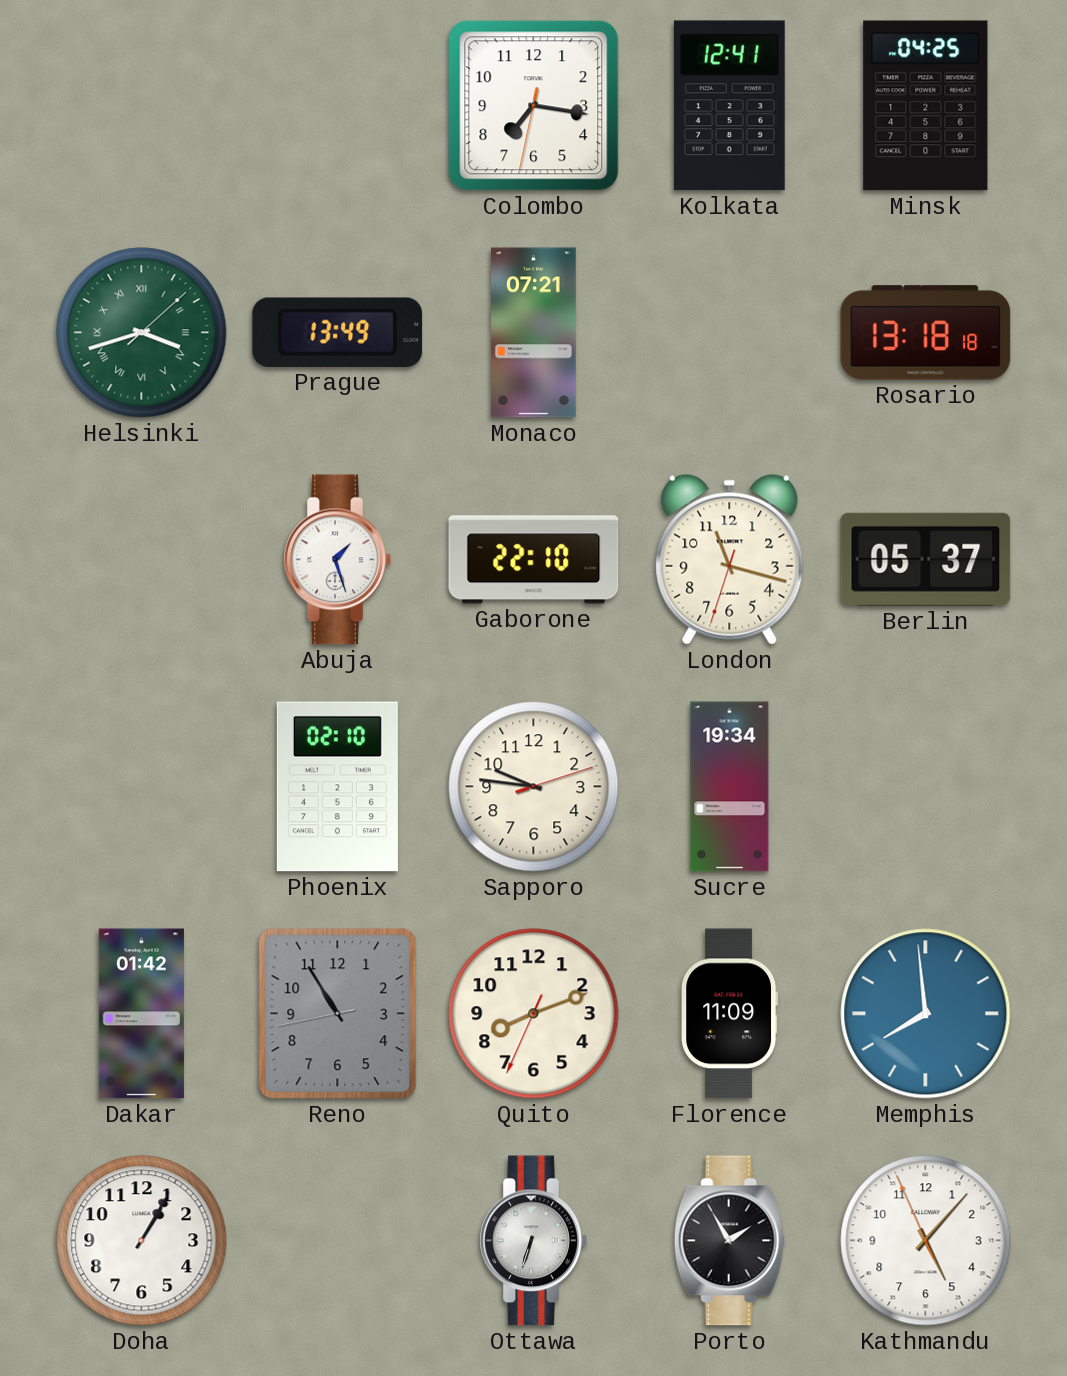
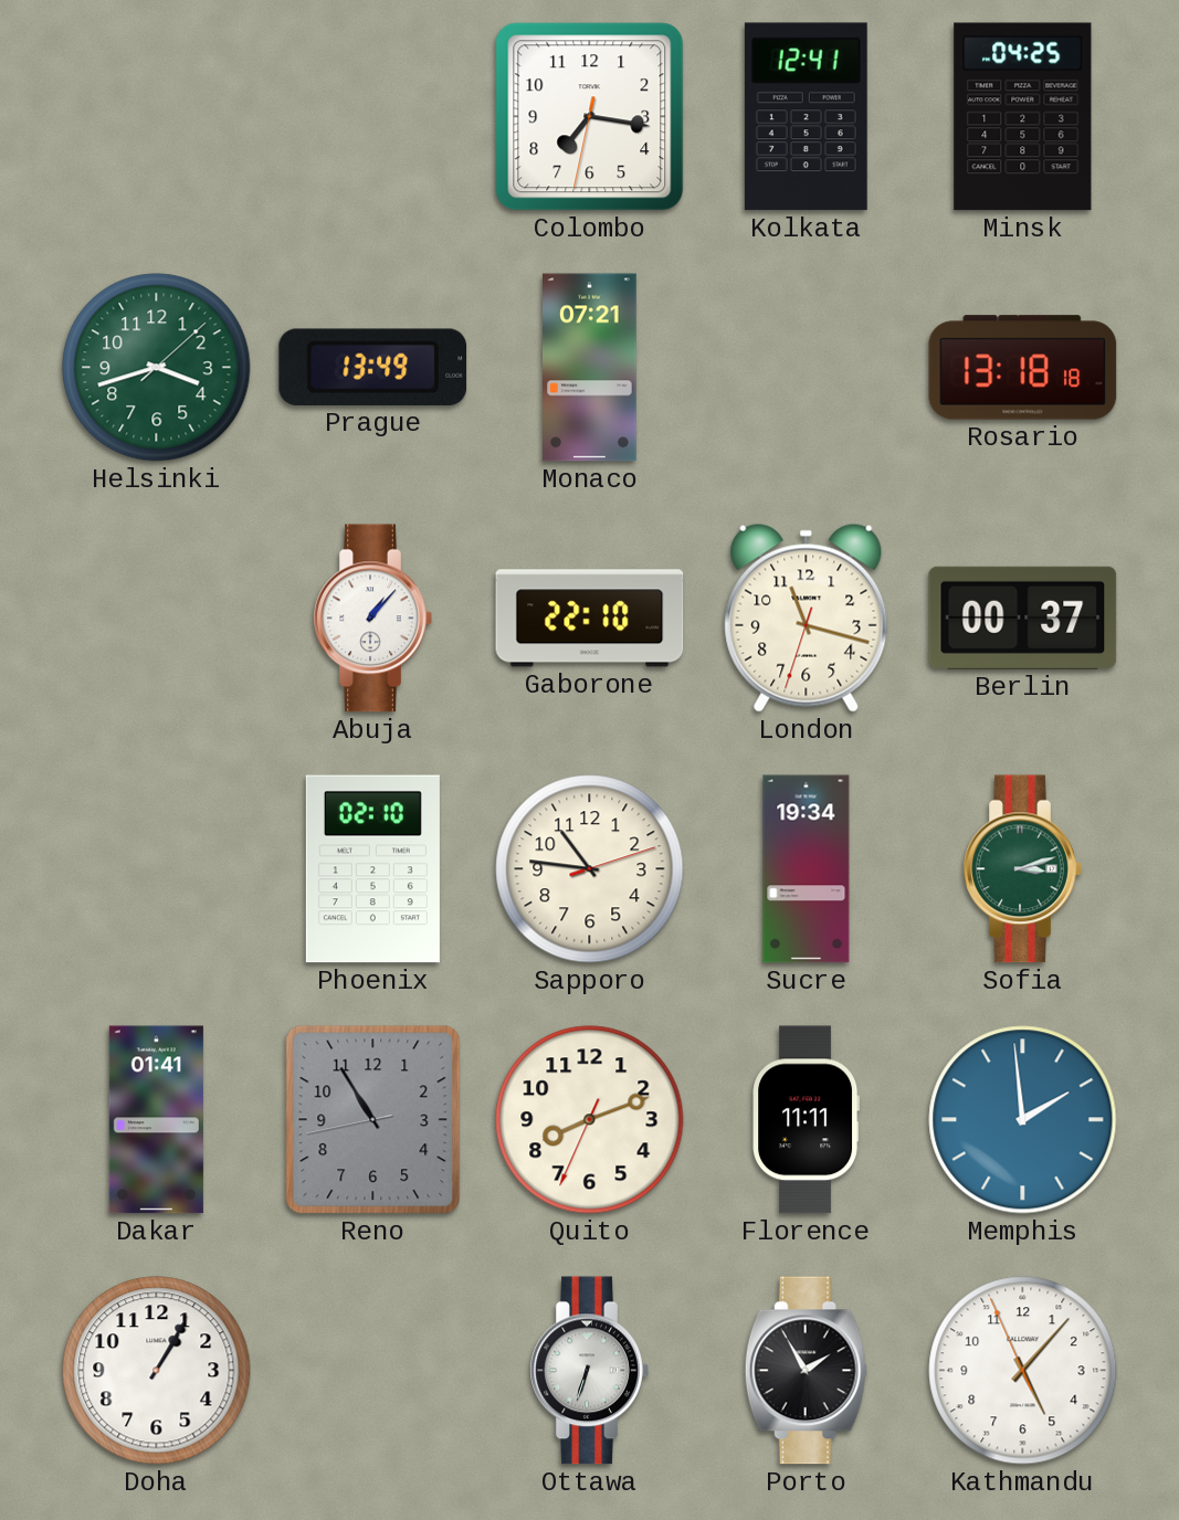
Helsinki numerals: Roman -> Arabic (157, 368)
Abuja: 1:27 -> 1:07 (372, 619)
Berlin: 05:37 -> 00:37 (1023, 617)
Sapporo: 9:46 -> 10:46 (590, 869)
Sofia: none -> 3:12 (1022, 869)
Dakar: 01:42 -> 01:41 (156, 1120)
Florence: 11:09 -> 11:11 (807, 1120)
Memphis: 7:59 -> 1:59 (1023, 1120)
